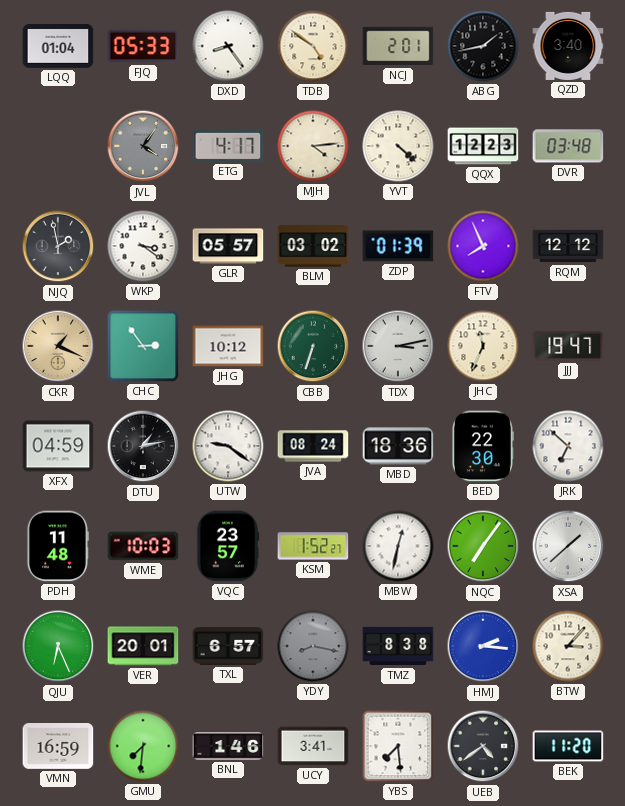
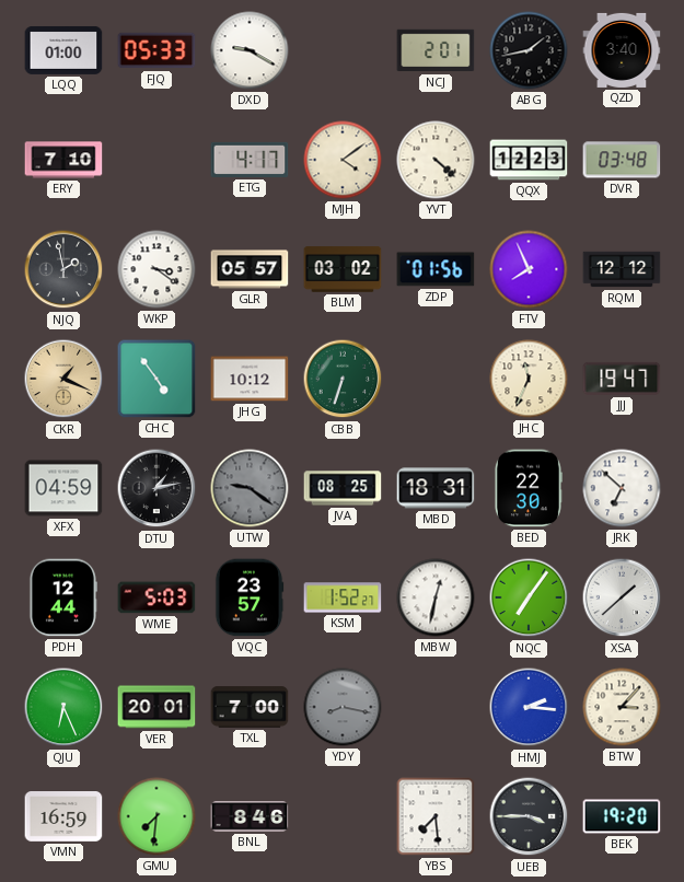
LQQ: 01:04 -> 01:00 (63, 50)
DXD: 8:24 -> 9:20 (250, 50)
TDB: 4:51 -> none (313, 46)
ERY: none -> 7:10 (63, 160)
JVL: 4:06 -> none (143, 146)
MJH: 4:14 -> 4:09 (343, 160)
ZDP: 01:39 -> 01:56 (436, 269)
CHC: 2:54 -> 4:54 (156, 379)
TDX: 3:13 -> none (398, 346)
UTW dial: white -> grey (250, 488)
JVA: 08:24 -> 08:25 (343, 488)
MBD: 18:36 -> 18:31 (436, 488)
PDH: 11:48 -> 12:44 (62, 597)
WME: 10:03 -> 5:03 (156, 597)
TXL: 6:57 -> 7:00 (250, 707)
TMZ: 8:38 -> none (398, 646)
BNL: 1:46 -> 8:46 (250, 817)
UCY: 3:41 -> none (313, 746)
UEB: 4:39 -> 3:45 (529, 816)
BEK: 11:20 -> 19:20 (622, 816)
